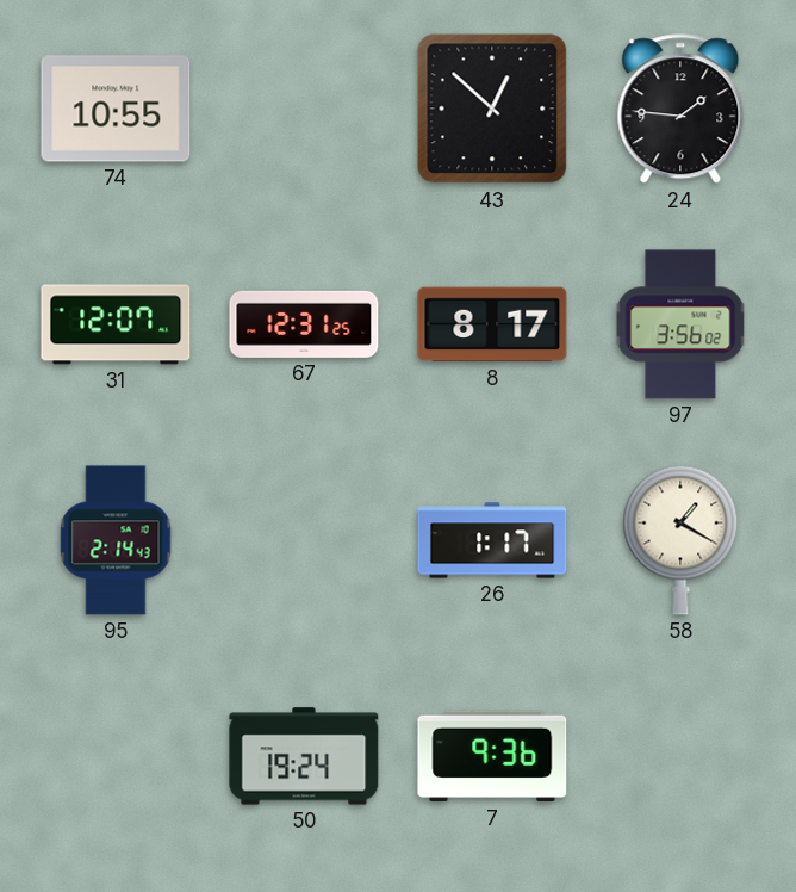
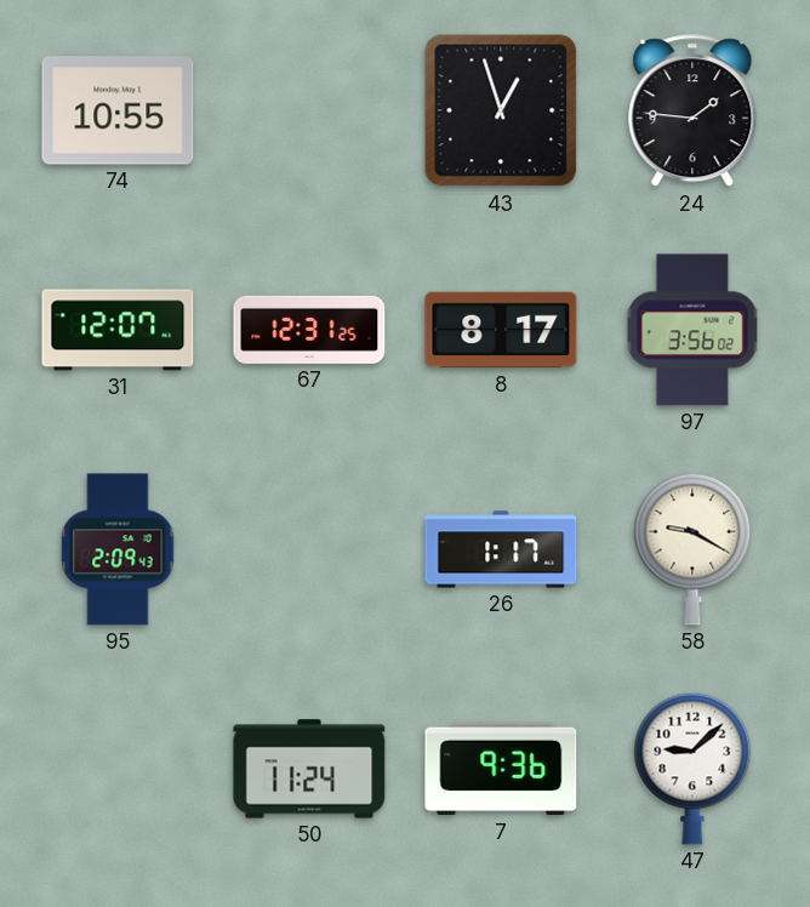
43: 12:52 -> 12:57 (501, 110)
95: 2:14 -> 2:09 (118, 549)
58: 1:20 -> 9:20 (692, 549)
50: 19:24 -> 11:24 (309, 769)
47: none -> 9:08 (692, 769)
